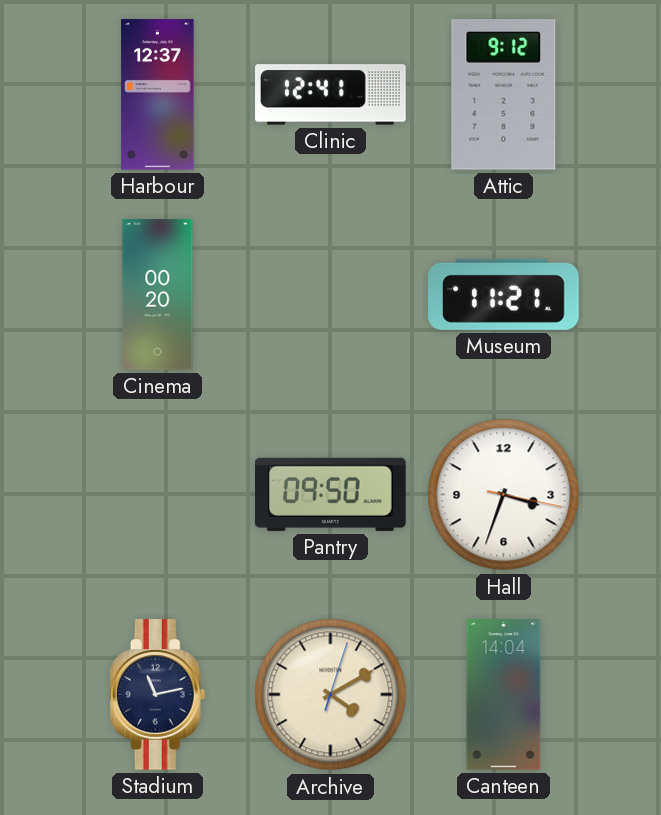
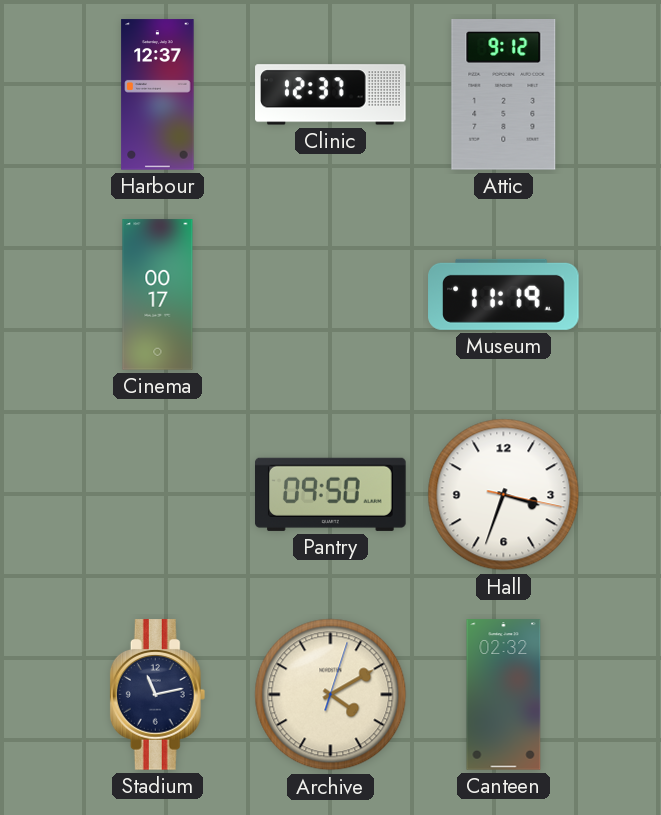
Clinic: 12:41 -> 12:37 (331, 95)
Cinema: 00:20 -> 00:17 (158, 295)
Museum: 11:21 -> 11:19 (504, 294)
Canteen: 14:04 -> 02:32 (504, 695)
